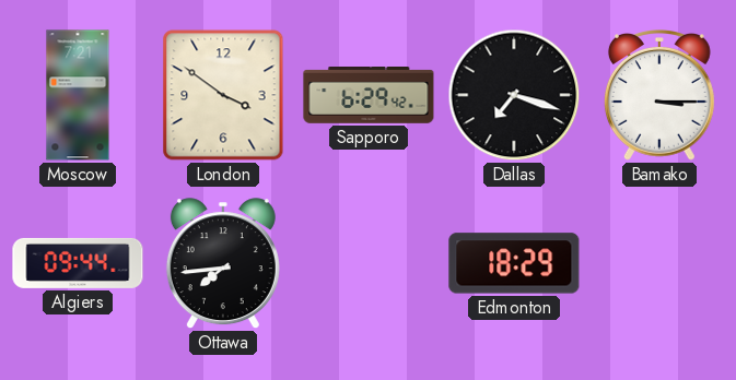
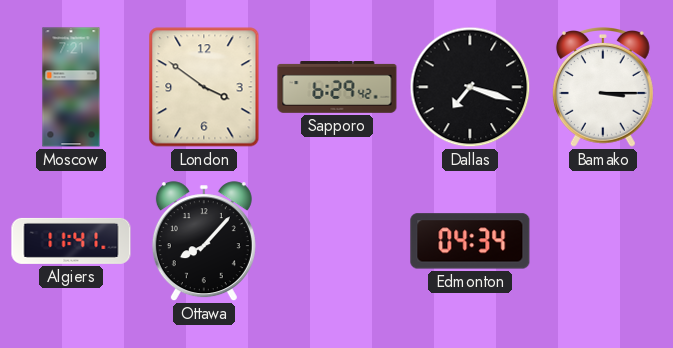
Algiers: 09:44 -> 11:41 (71, 241)
Ottawa: 7:44 -> 8:07 (204, 242)
Edmonton: 18:29 -> 04:34 (470, 241)
